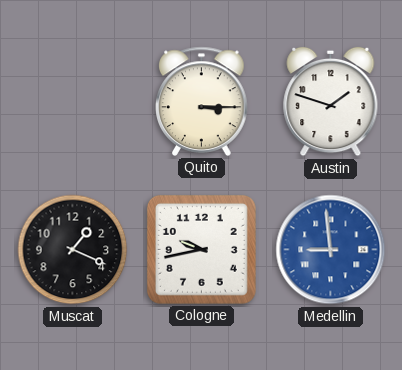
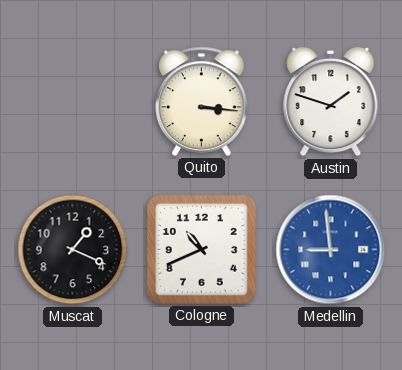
Quito: 3:15 -> 3:16 (202, 101)
Cologne: 9:43 -> 10:41 (201, 249)
